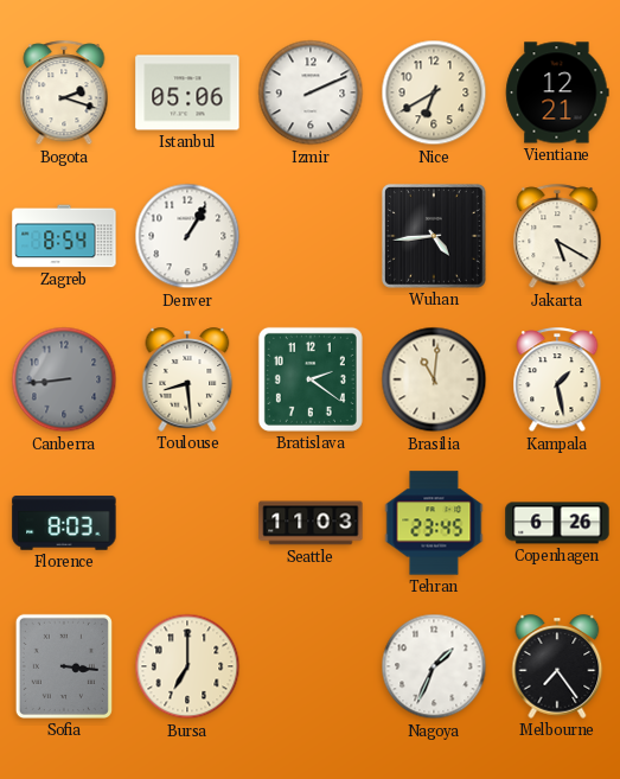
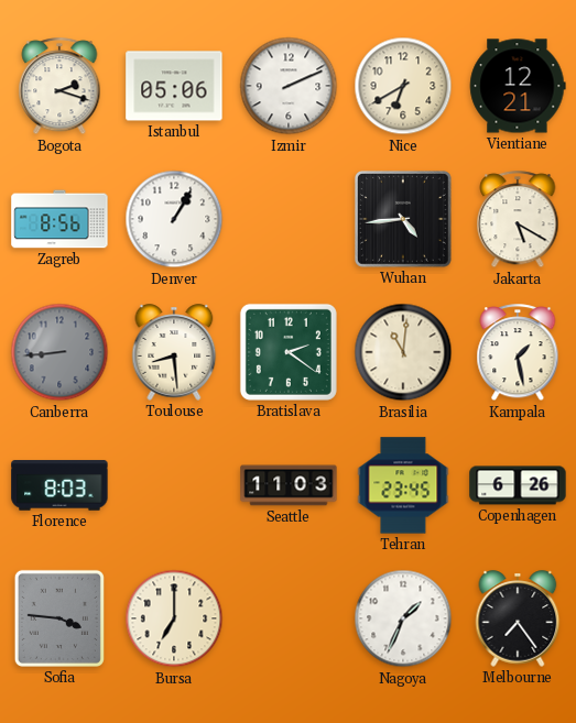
Zagreb: 8:54 -> 8:56 (59, 219)
Sofia: 3:16 -> 3:46 (59, 618)
